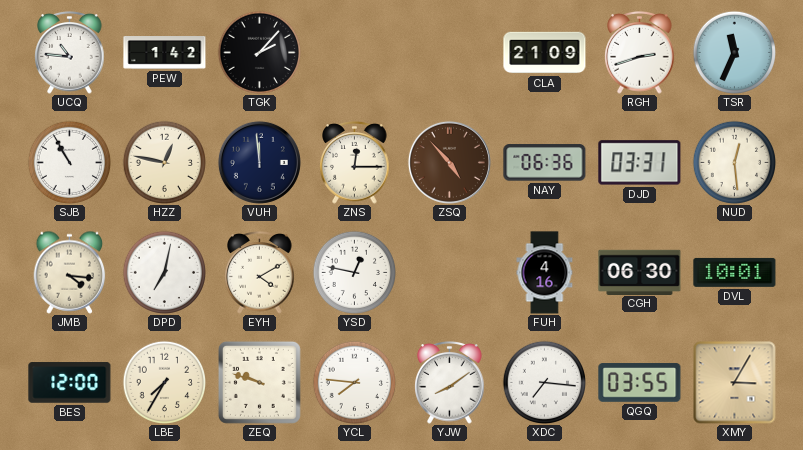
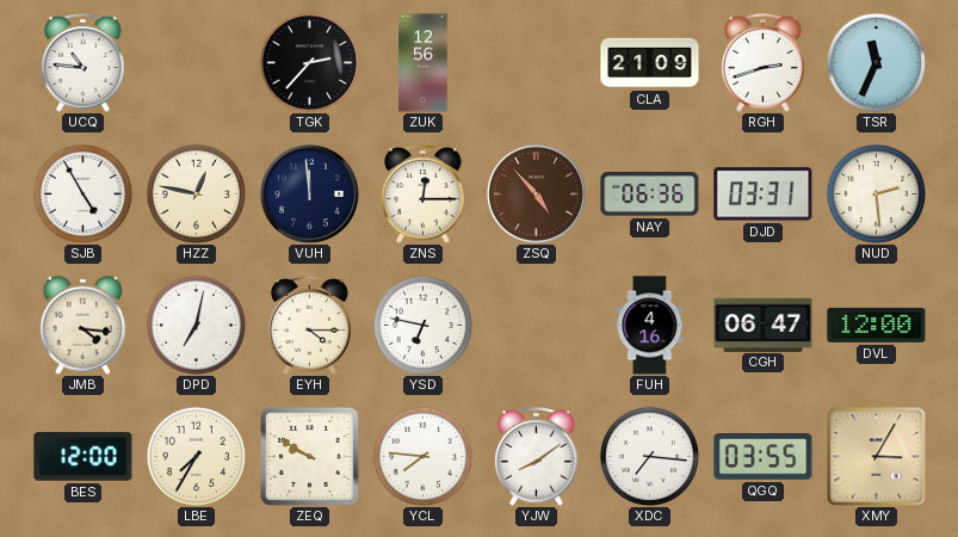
PEW: 1:42 -> none (165, 53)
TGK: 2:07 -> 2:37 (309, 62)
ZUK: none -> 12:56 (424, 63)
SJB: 10:55 -> 4:55 (82, 193)
NUD: 12:29 -> 2:29 (876, 193)
EYH: 4:10 -> 4:15 (310, 326)
YSD: 12:47 -> 6:47 (422, 325)
CGH: 06:30 -> 06:47 (764, 325)
DVL: 10:01 -> 12:00 (877, 325)
ZEQ: 9:48 -> 9:50 (309, 456)
